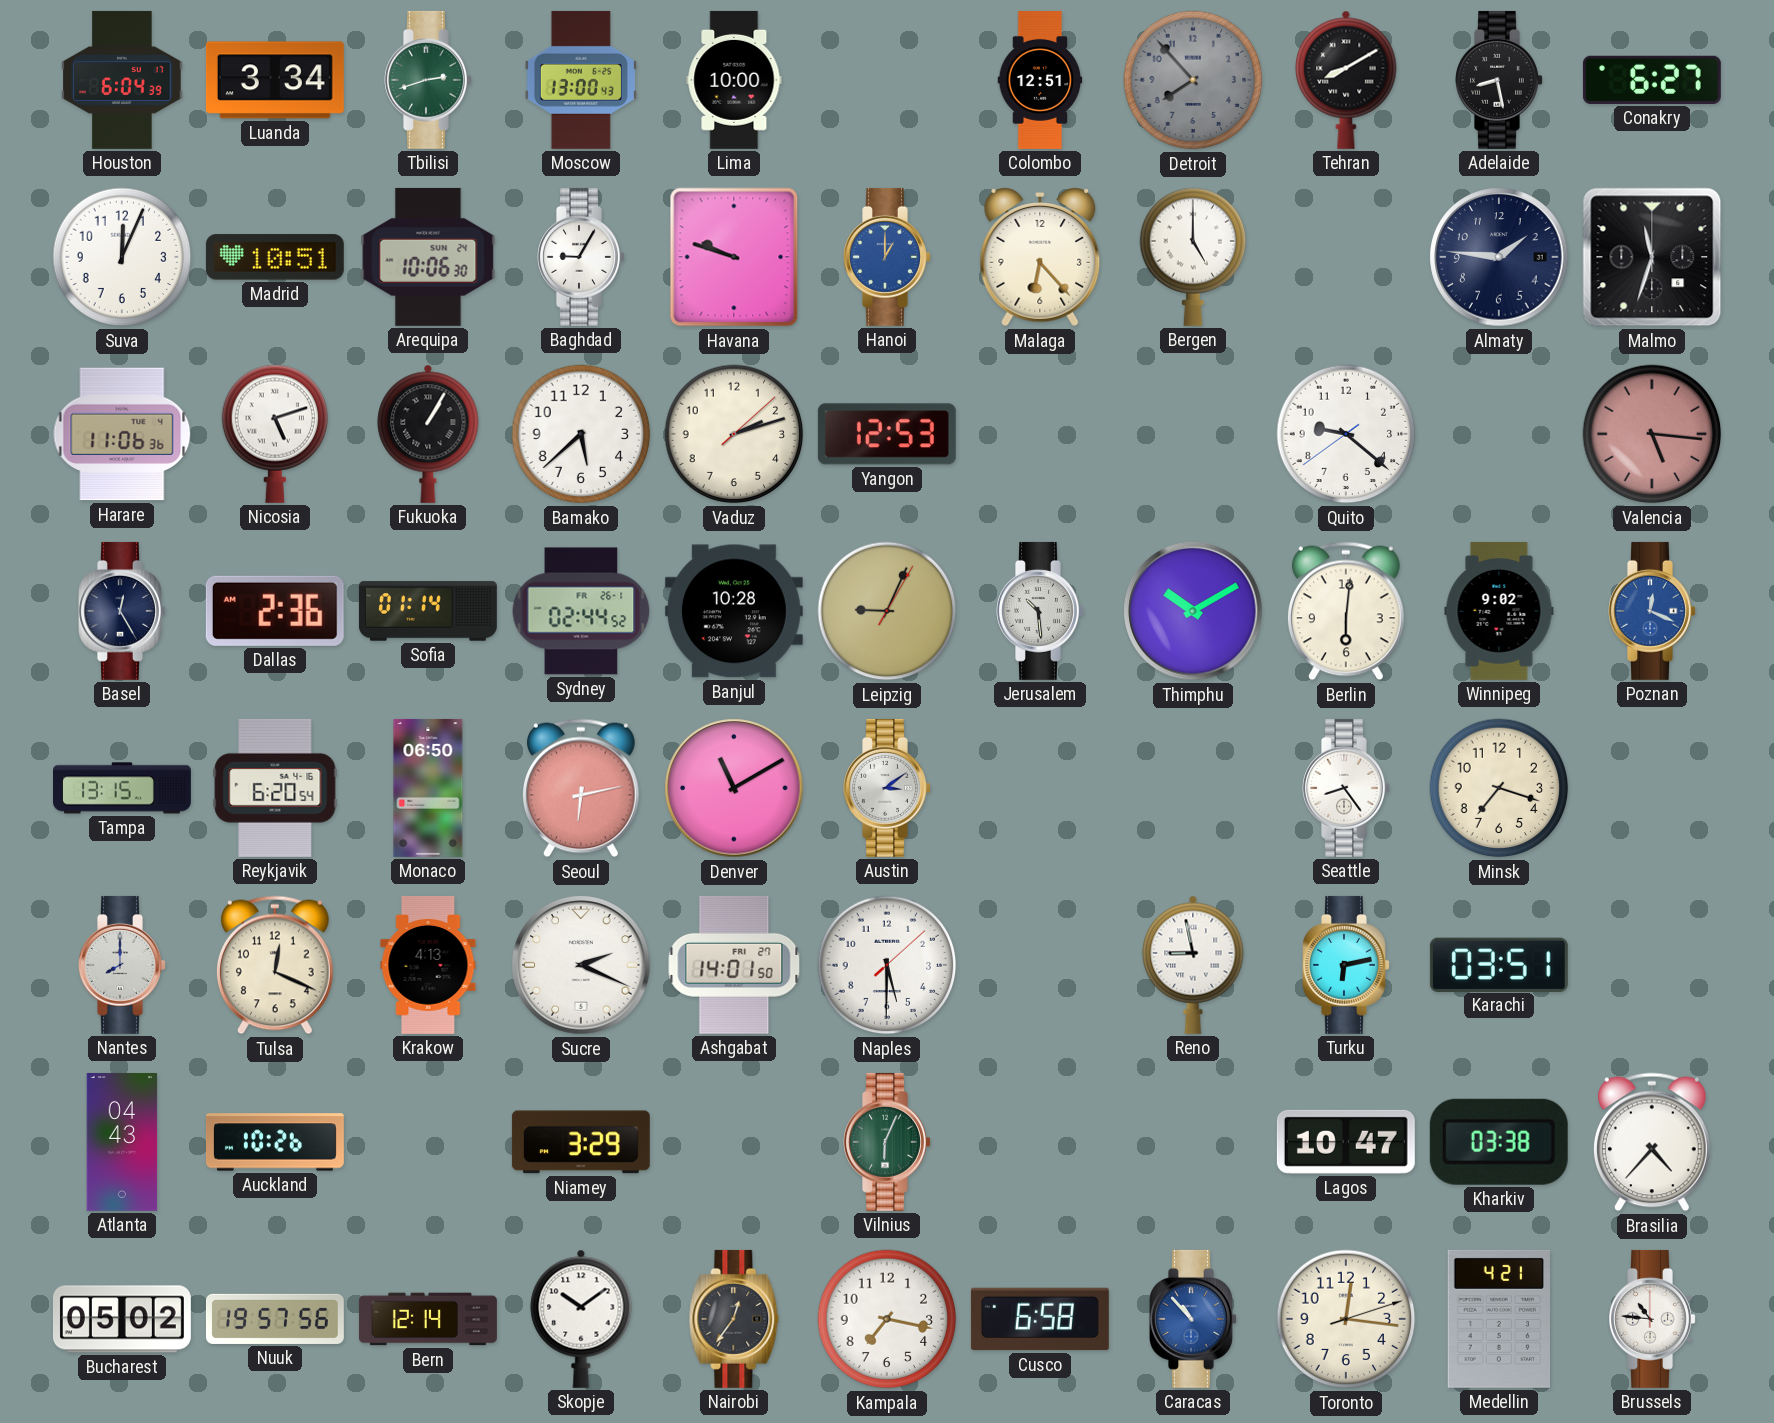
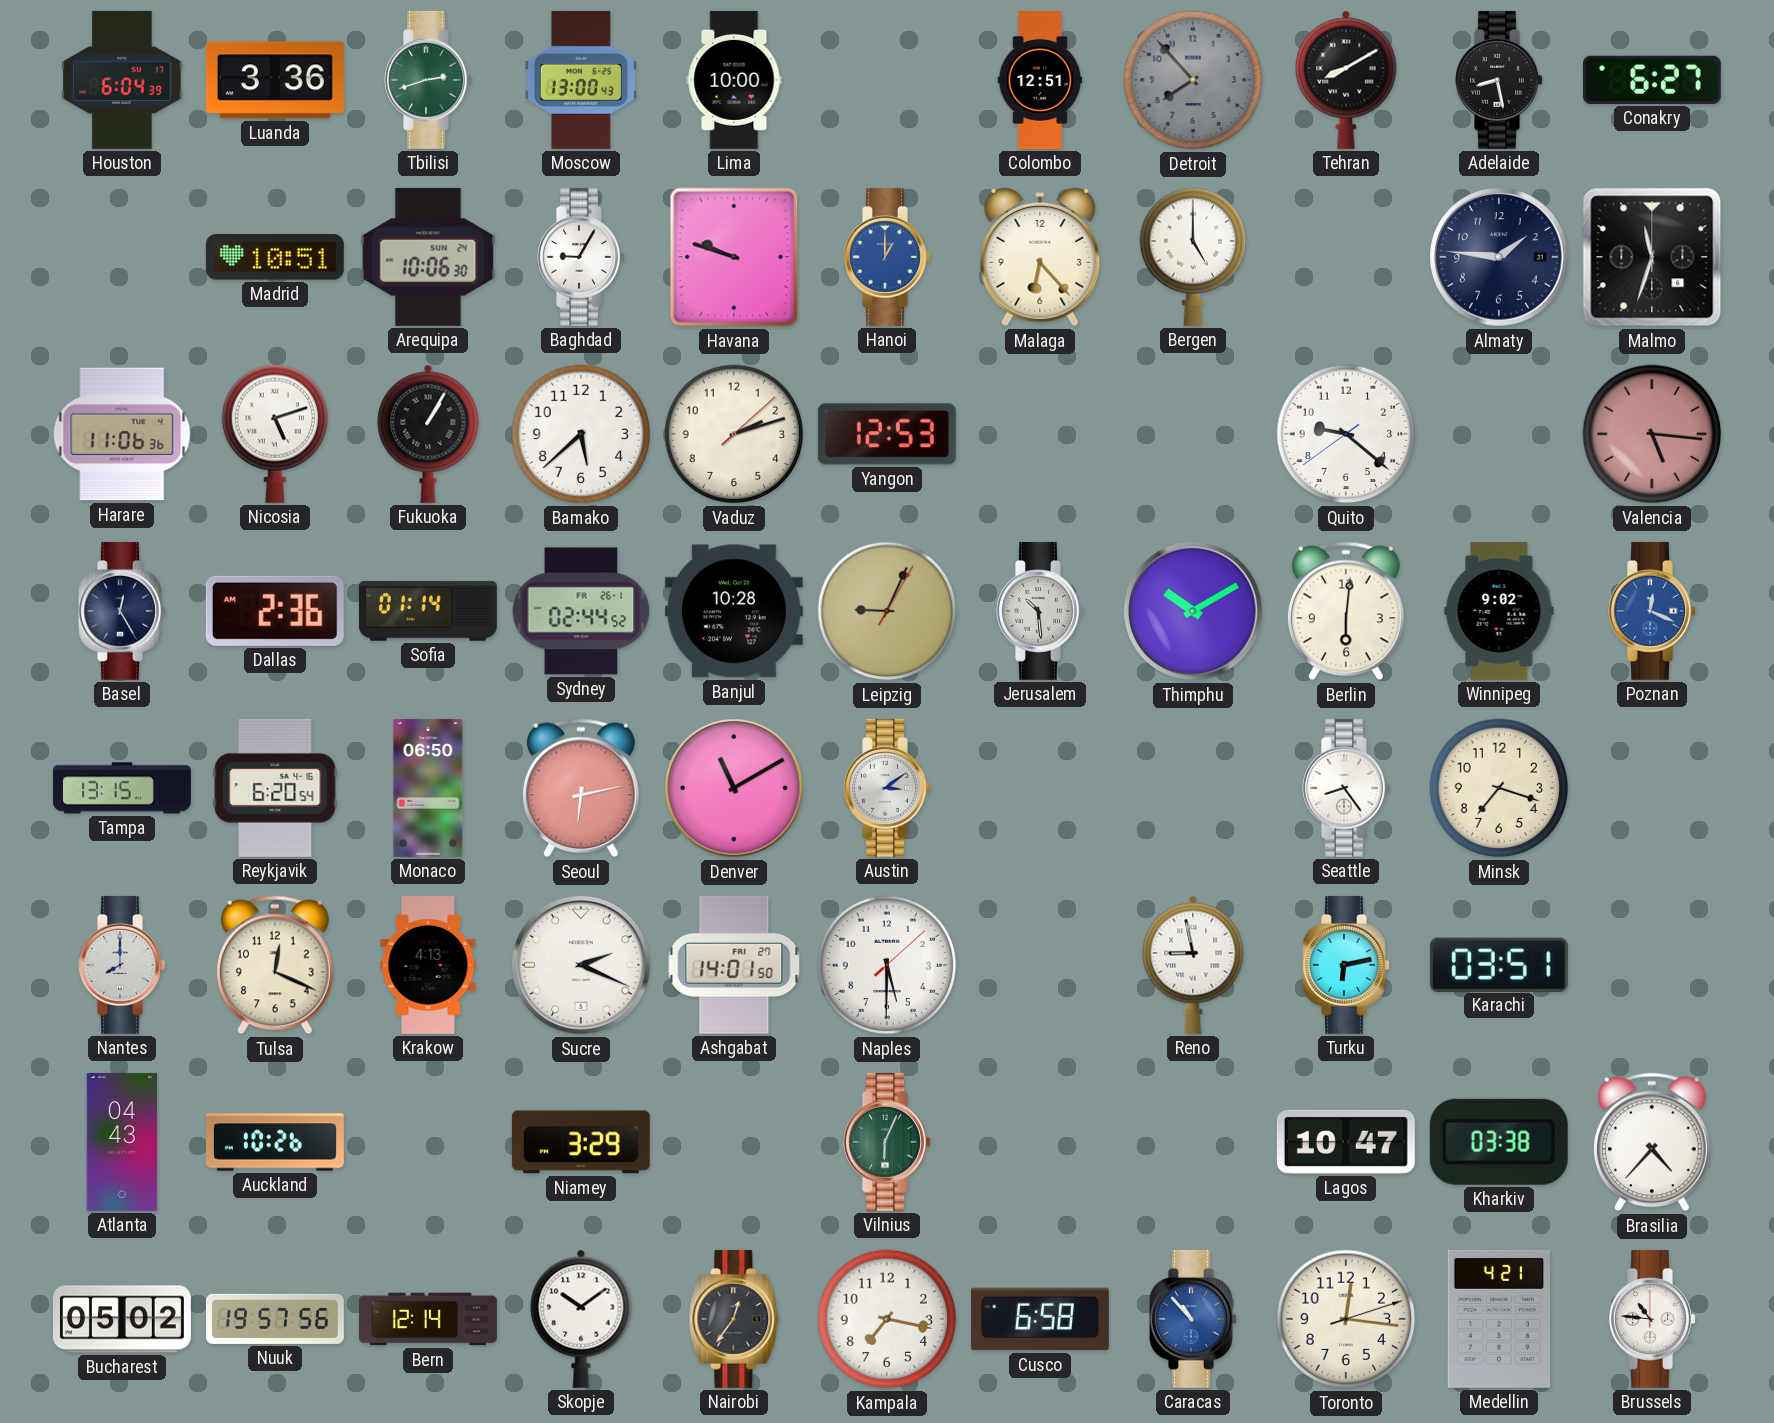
Luanda: 3:34 -> 3:36 (275, 80)
Suva: 12:04 -> none (122, 257)
